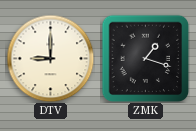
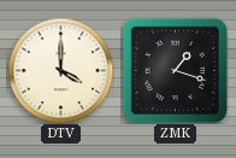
DTV: 9:00 -> 4:00 (60, 70)
